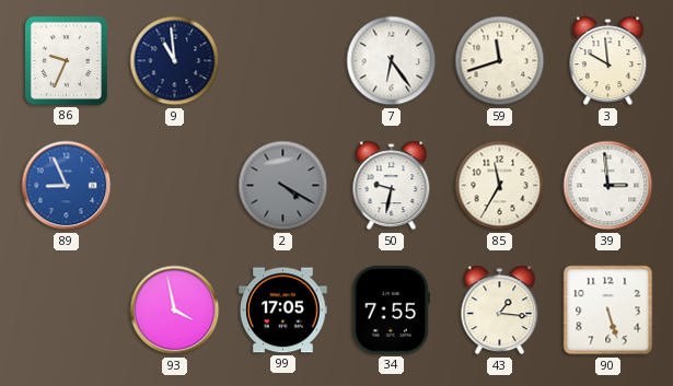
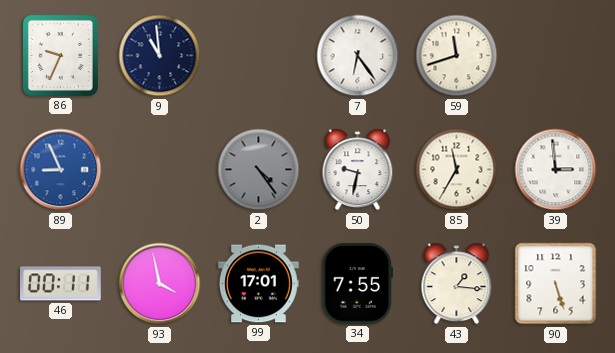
3: 9:59 -> none (608, 61)
2: 4:20 -> 4:24 (259, 170)
46: none -> 00:11 (61, 284)
99: 17:05 -> 17:01 (259, 284)
